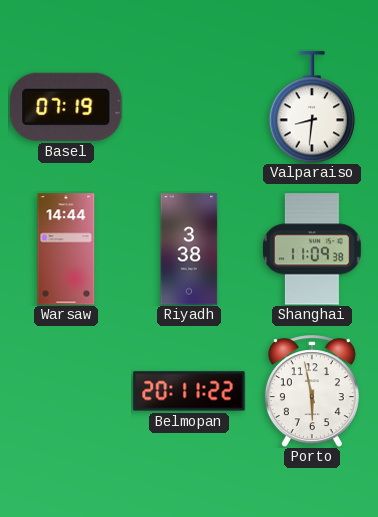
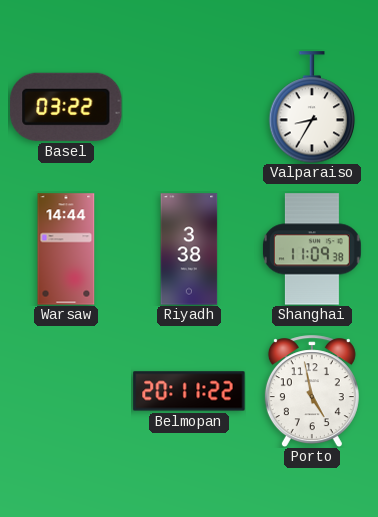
Basel: 07:19 -> 03:22 (66, 107)
Valparaiso: 8:31 -> 8:35 (312, 107)
Porto: 5:58 -> 4:58 (312, 391)
